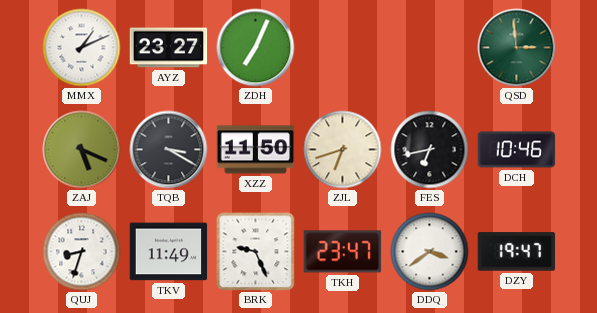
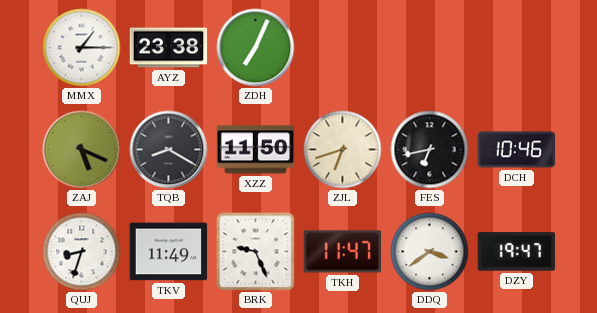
MMX: 1:11 -> 1:15 (82, 48)
AYZ: 23:27 -> 23:38 (169, 48)
QSD: 2:59 -> none (517, 48)
TQB: 3:20 -> 8:20 (169, 150)
TKH: 23:47 -> 11:47 (343, 252)
